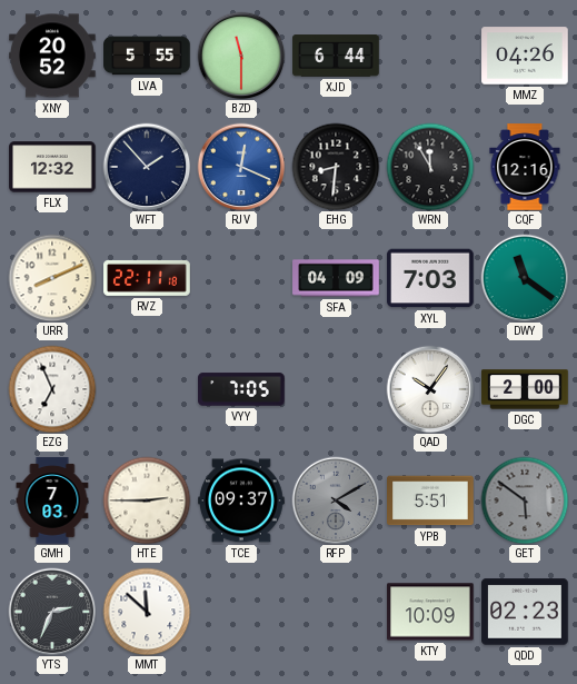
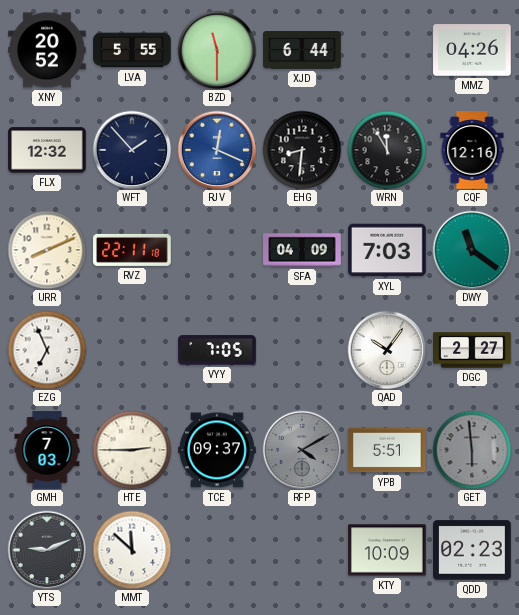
DGC: 2:00 -> 2:27 (472, 350)
GET: 5:51 -> 5:59 (472, 450)
YTS: 2:34 -> 9:11 (47, 550)
